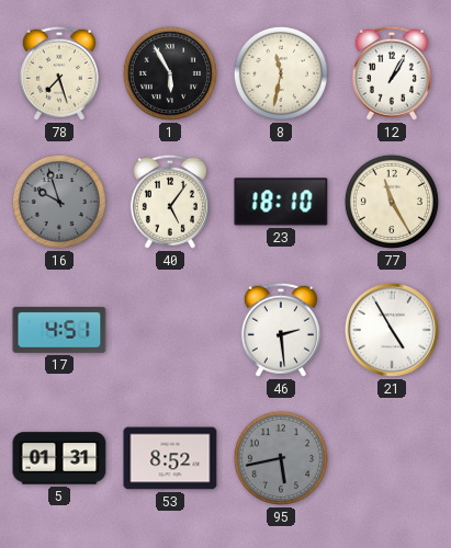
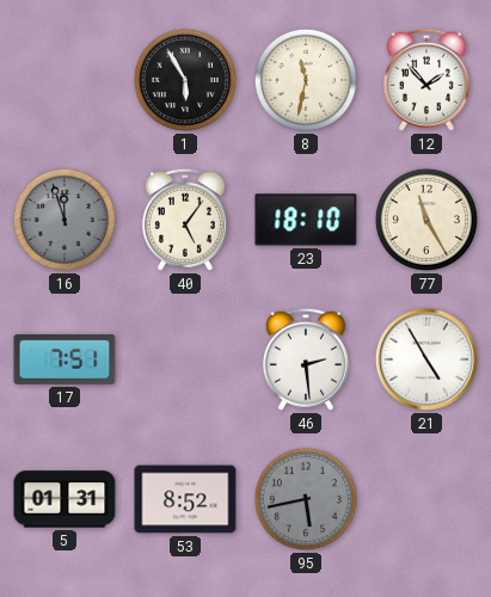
78: 7:27 -> none (59, 73)
12: 1:05 -> 1:53 (426, 80)
16: 9:57 -> 11:57 (65, 220)
17: 4:51 -> 7:51 (65, 359)
